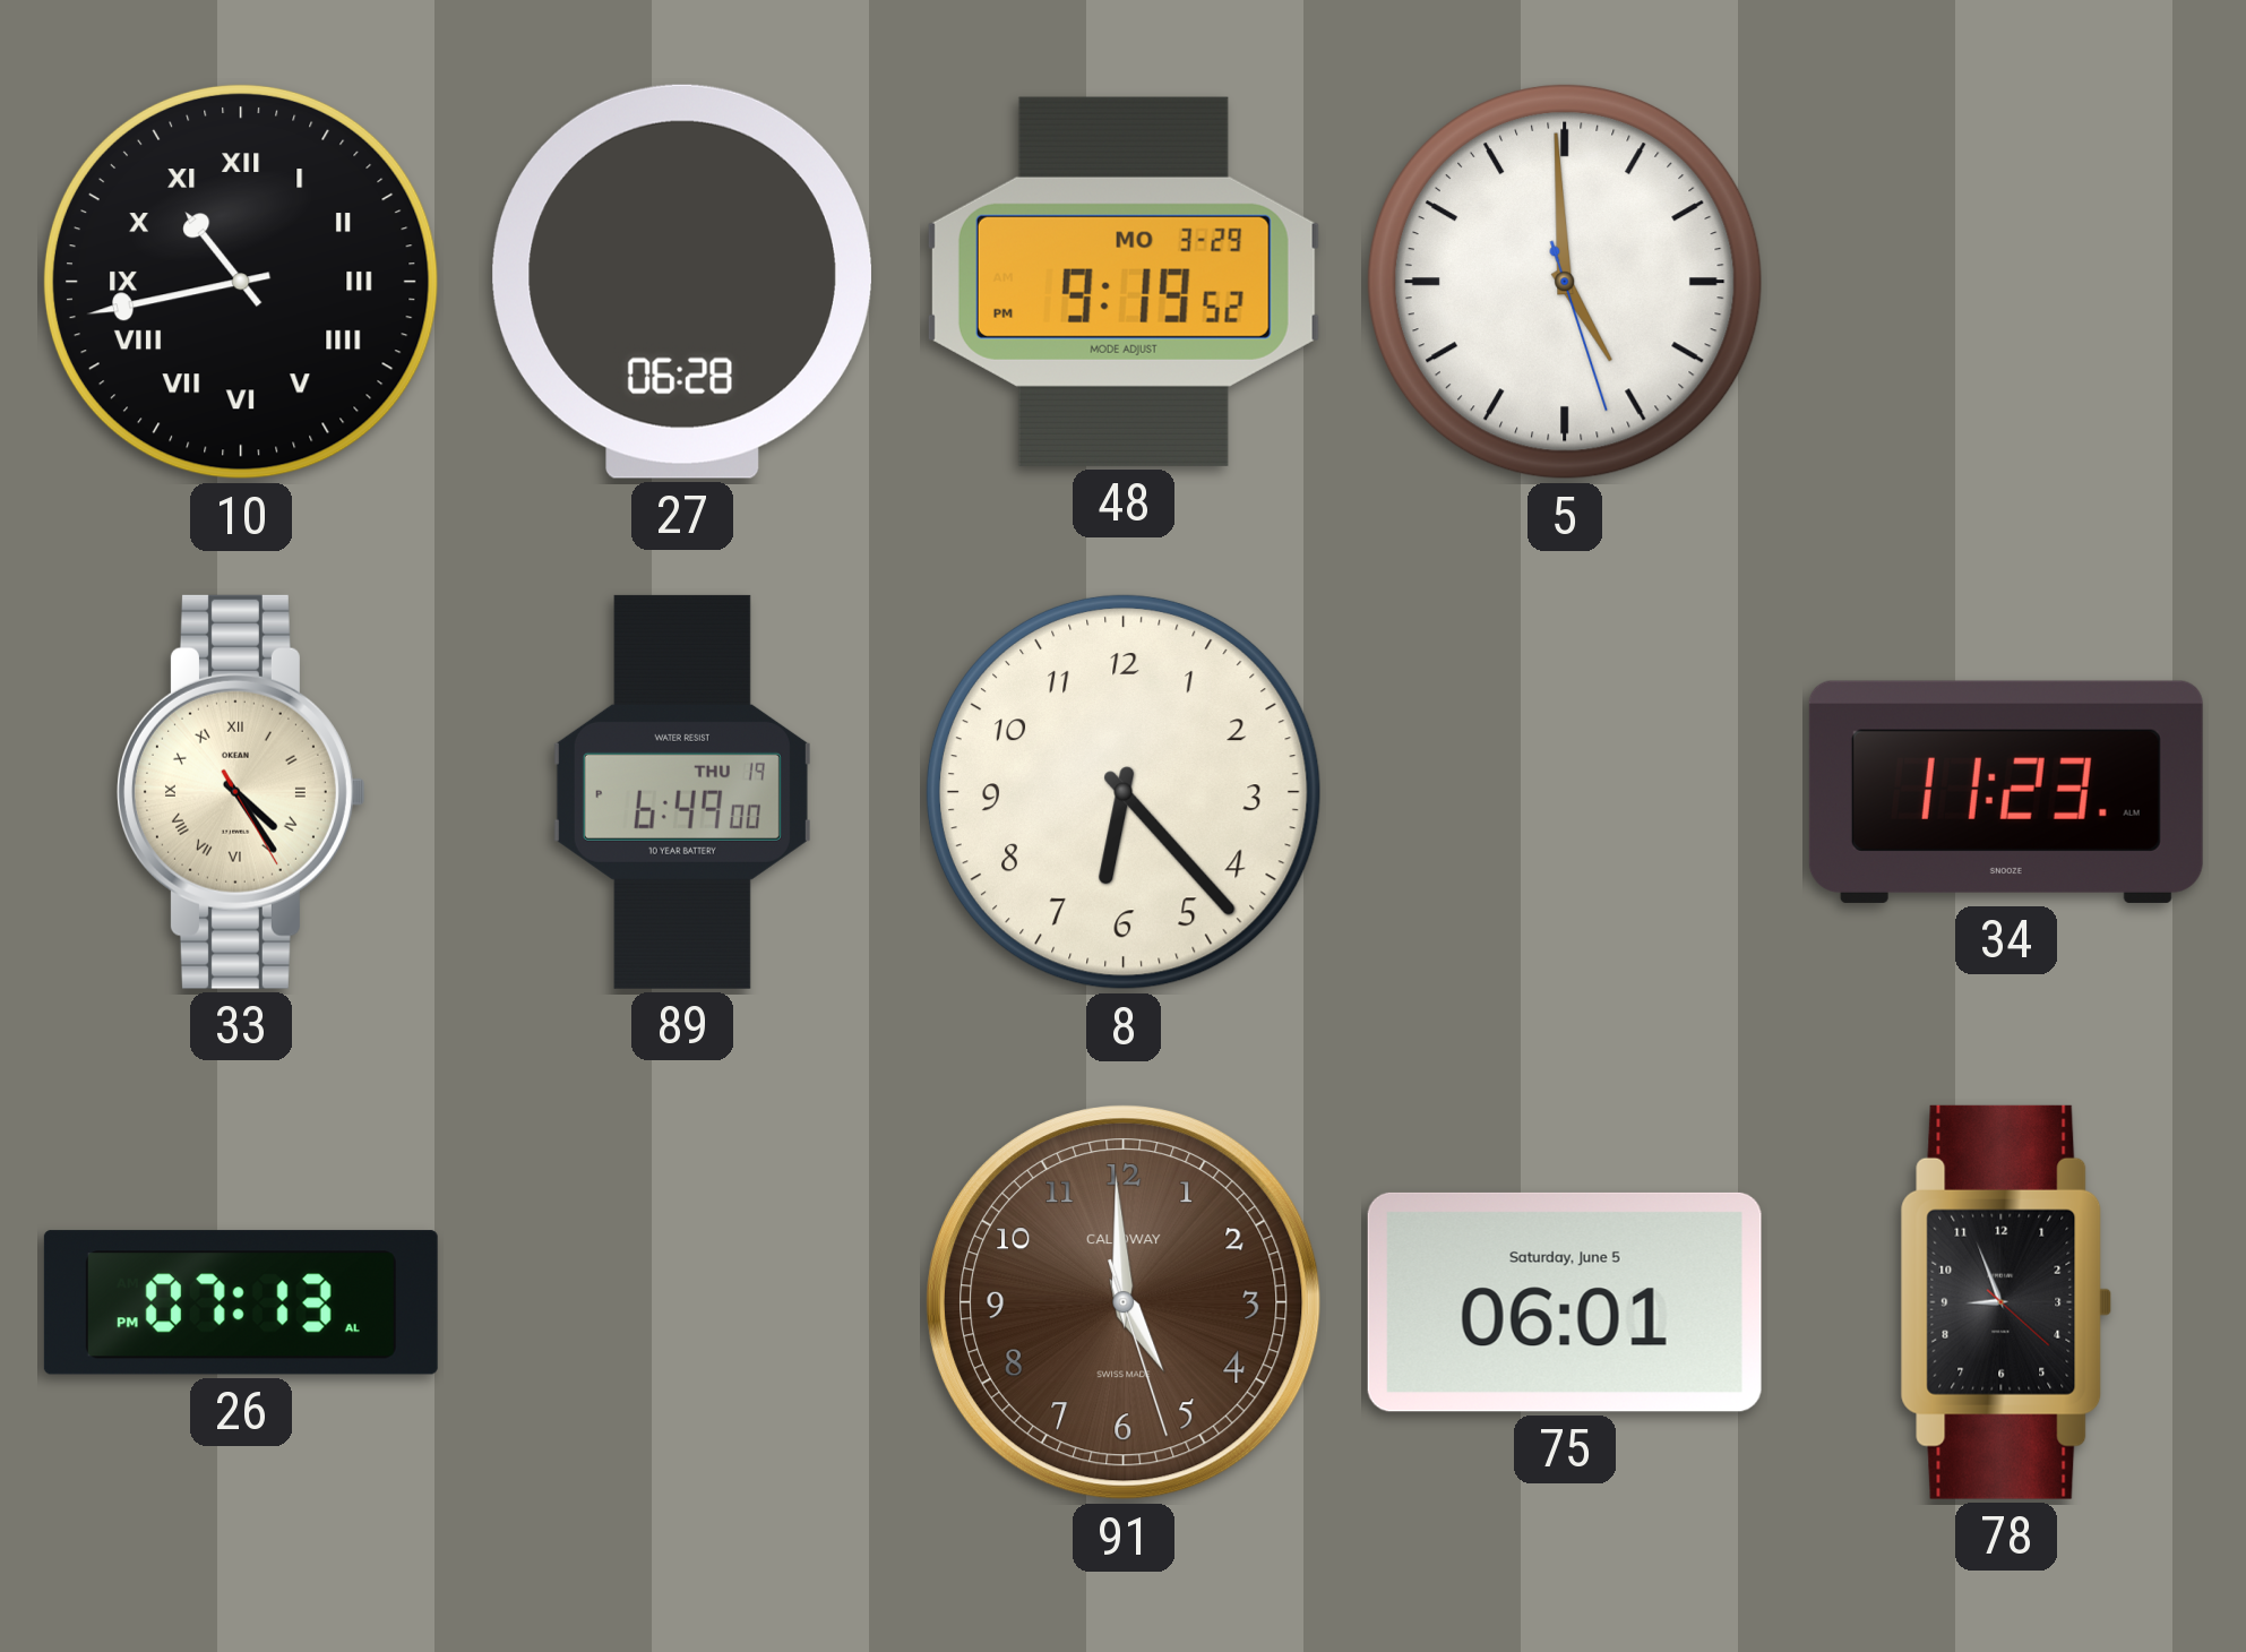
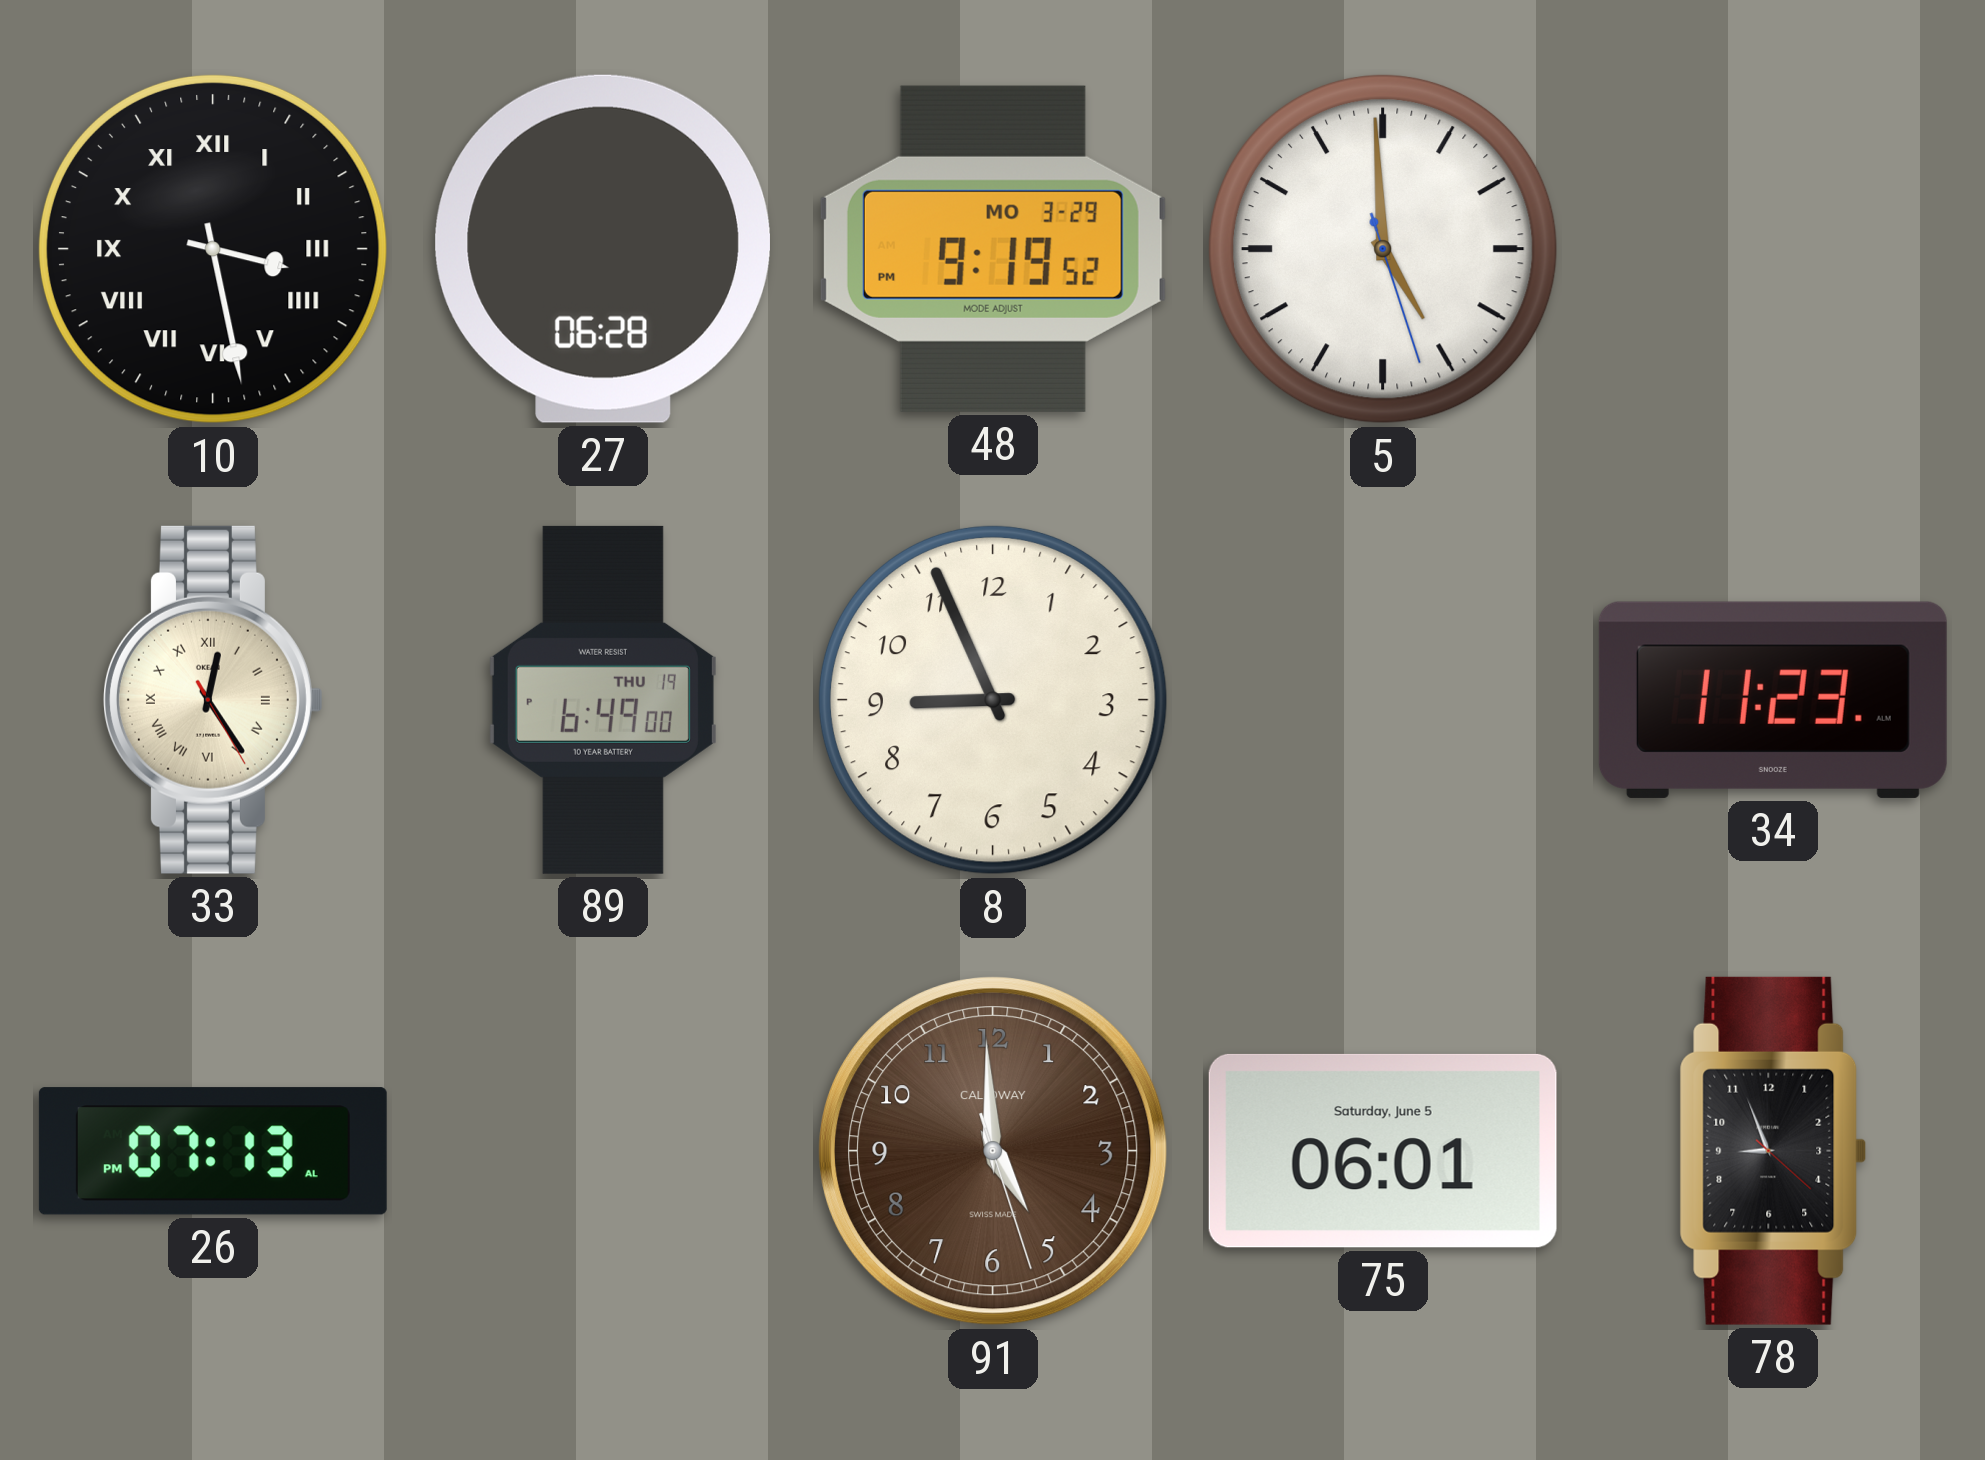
10: 10:43 -> 3:28 (213, 249)
33: 4:24 -> 12:24 (213, 700)
8: 6:23 -> 8:56 (993, 700)
